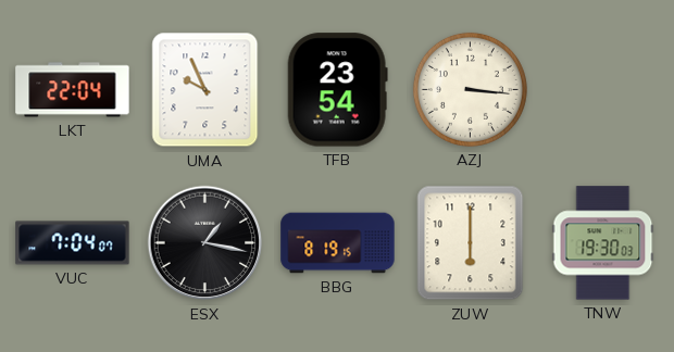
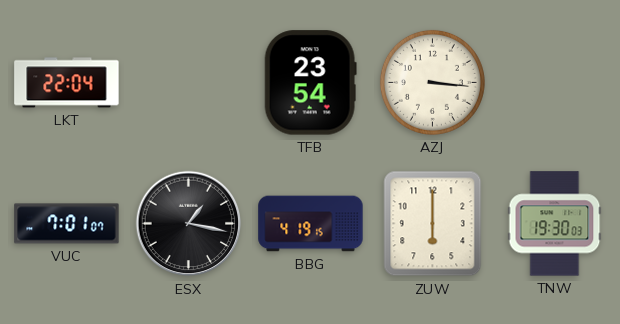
UMA: 9:56 -> none (205, 90)
VUC: 7:04 -> 7:01 (67, 224)
BBG: 8:19 -> 4:19 (311, 224)
